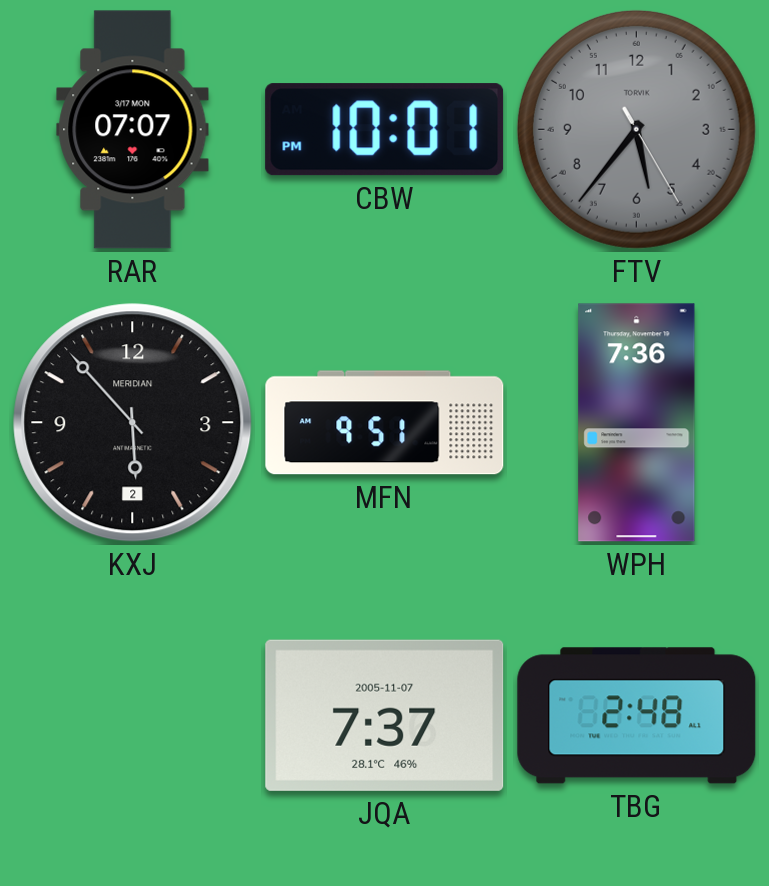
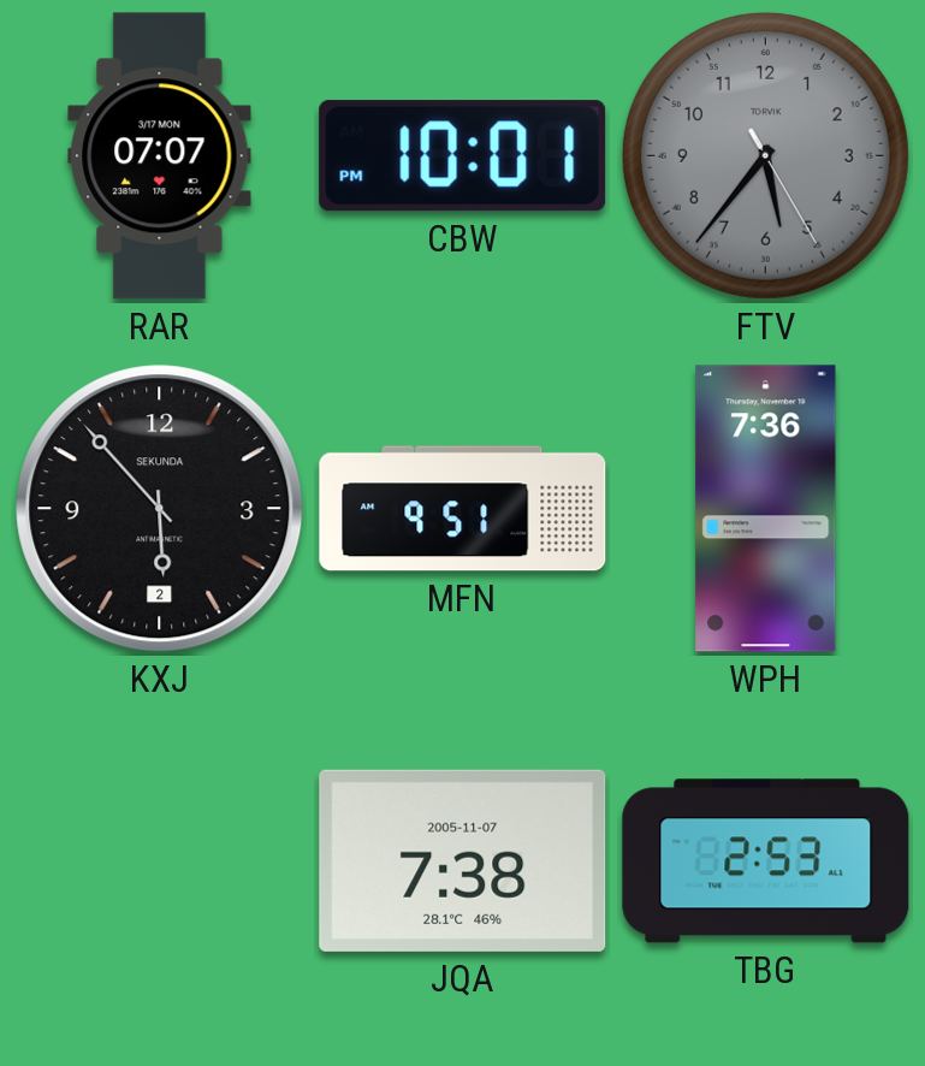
KXJ brand: MERIDIAN -> SEKUNDA (160, 509)
JQA: 7:37 -> 7:38 (463, 860)
TBG: 2:48 -> 2:53 (766, 861)
